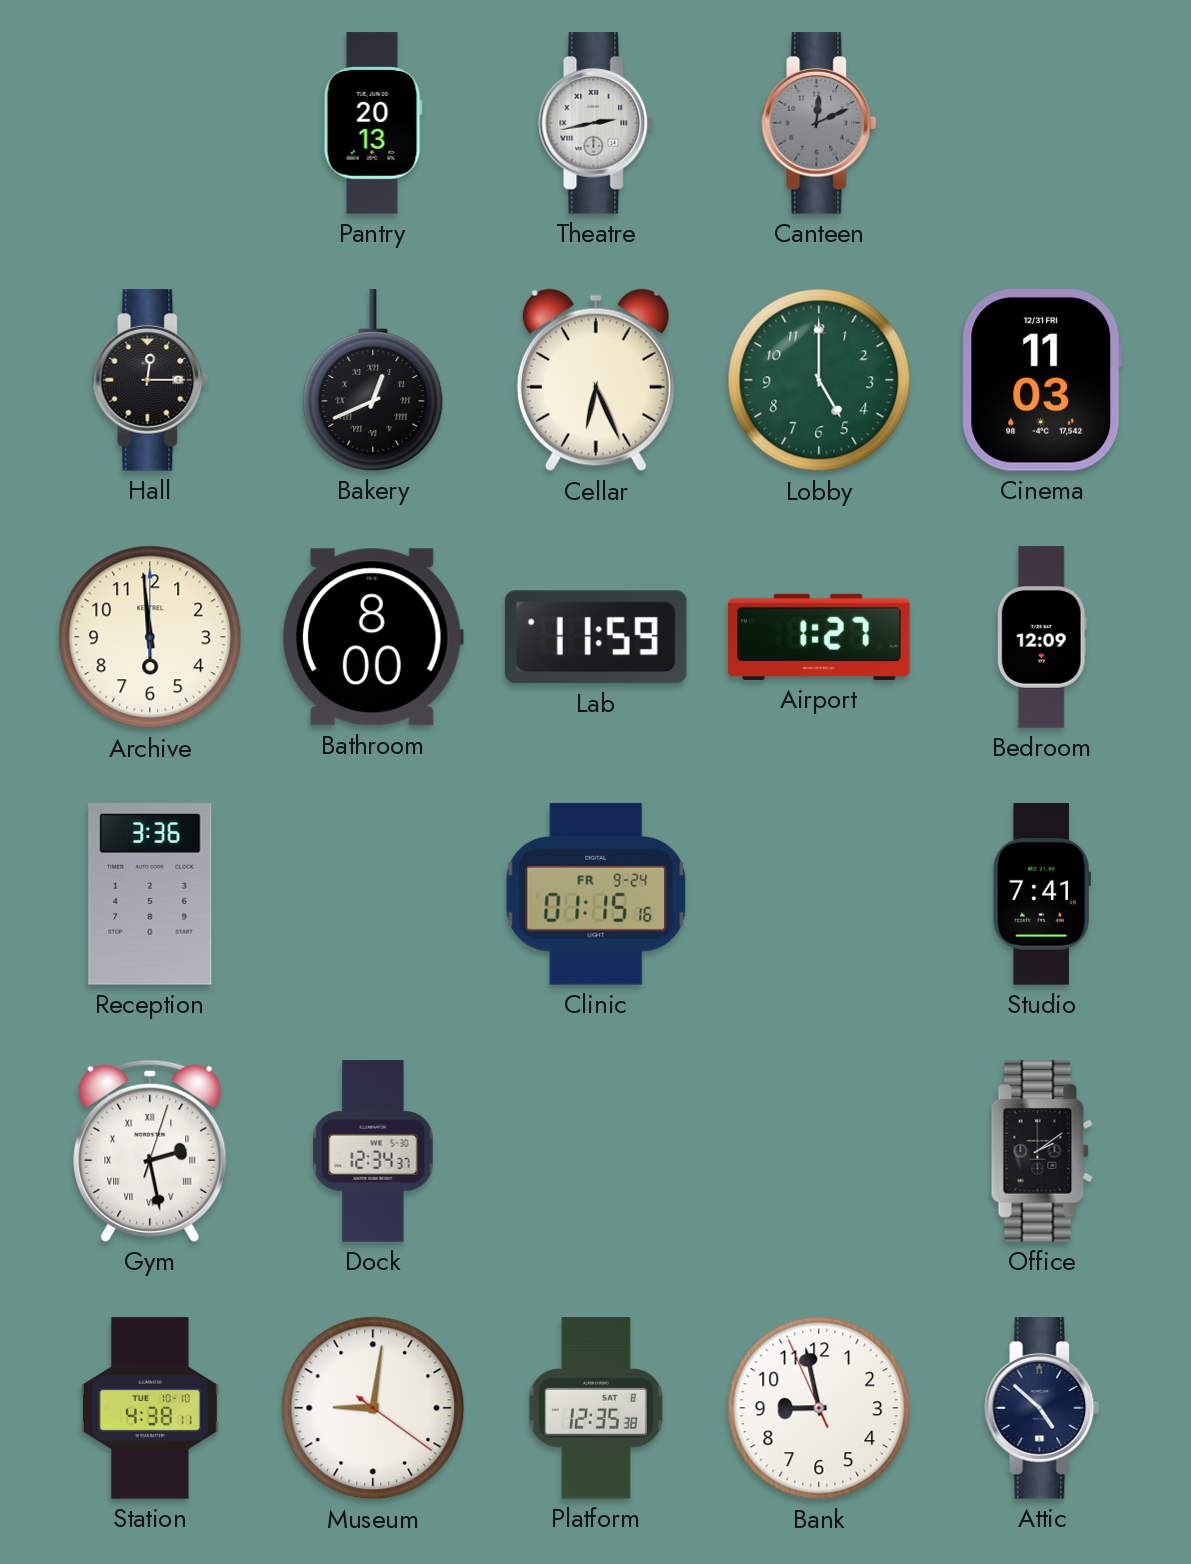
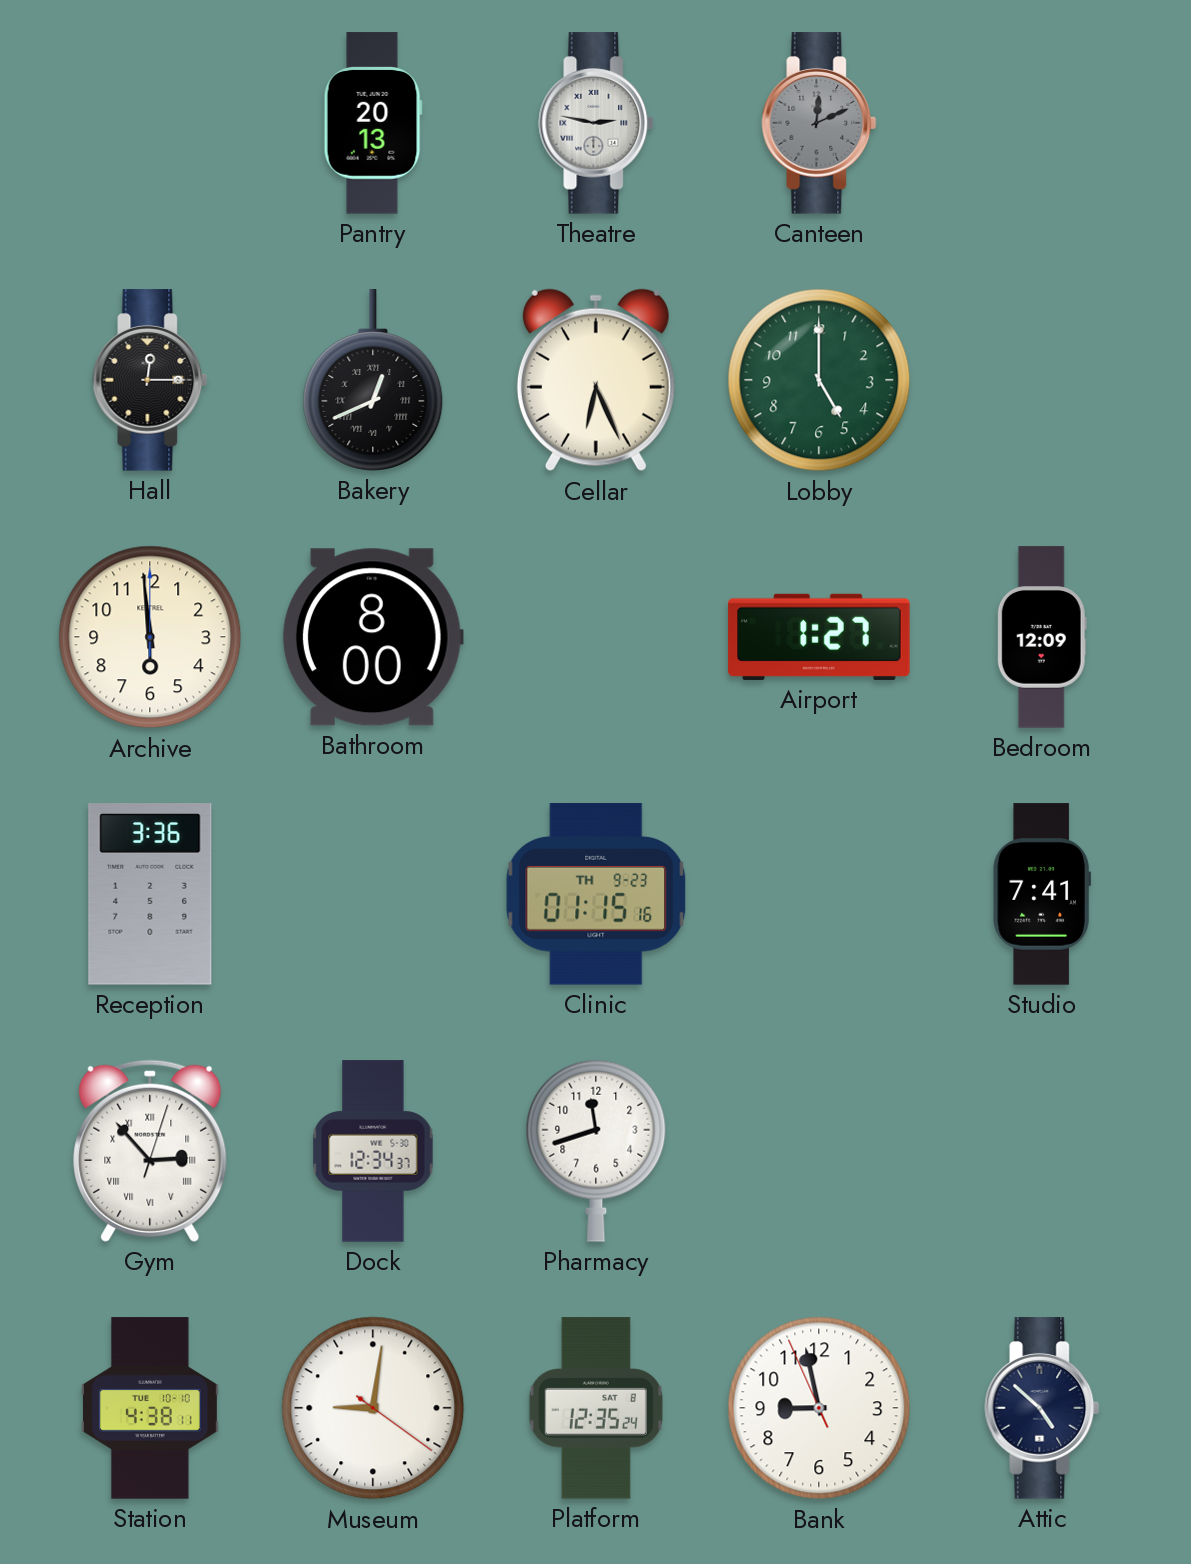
Theatre: 2:43 -> 2:47 (596, 123)
Cinema: 11:03 -> none (1042, 381)
Lab: 11:59 -> none (596, 637)
Clinic date: FR 9-24 -> TH 9-23 (596, 894)
Gym: 2:28 -> 2:53 (150, 1151)
Pharmacy: none -> 11:42 (596, 1151)
Office: 2:09 -> none (1042, 1151)
Platform: 12:35:38 -> 12:35:24 (596, 1408)
